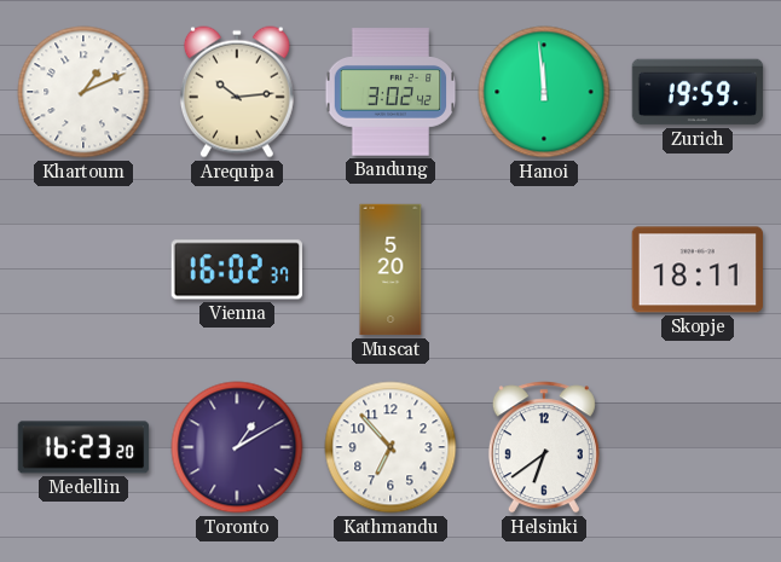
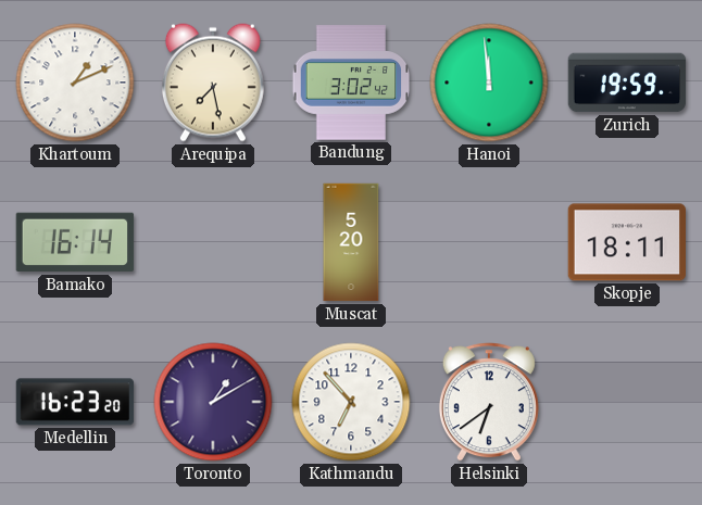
Arequipa: 10:14 -> 7:28 (213, 83)
Bamako: none -> 16:14 (75, 242)
Vienna: 16:02 -> none (236, 270)
